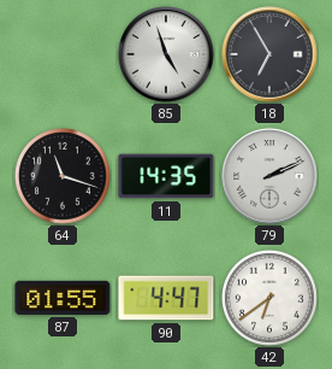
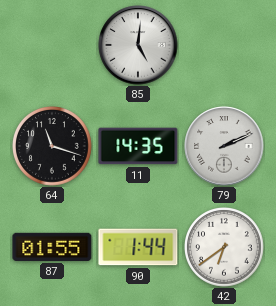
85: 4:57 -> 5:01 (138, 45)
18: 6:55 -> none (269, 54)
90: 4:47 -> 1:44 (138, 247)
